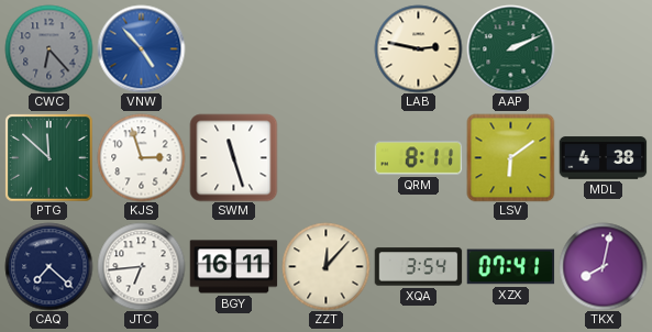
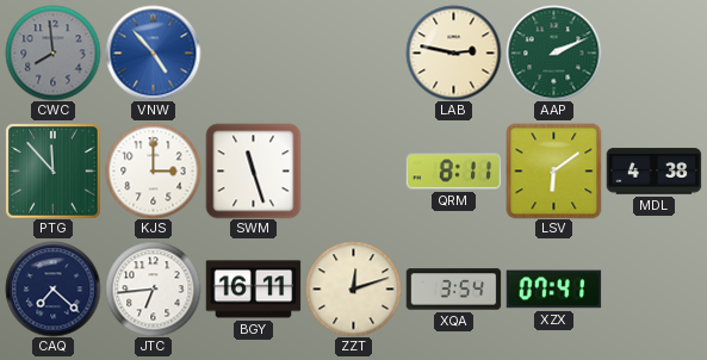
CWC: 6:23 -> 7:59 (52, 52)
PTG: 11:52 -> 11:53 (52, 170)
KJS: 2:57 -> 3:00 (153, 170)
ZZT: 12:07 -> 12:12 (353, 288)
TKX: 8:02 -> none (603, 266)
